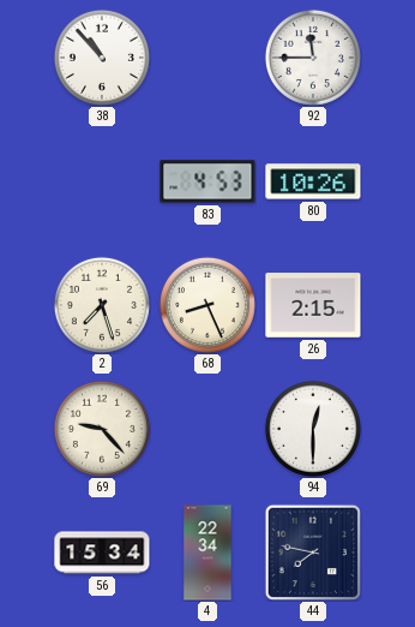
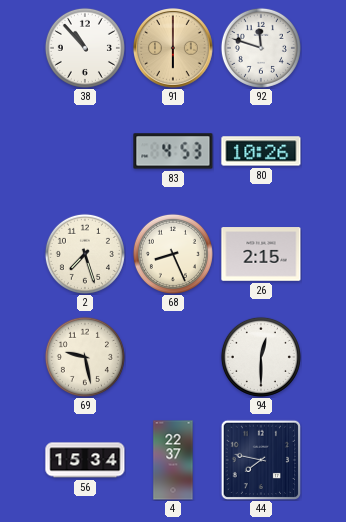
91: none -> 6:00 (174, 49)
92: 11:45 -> 11:48 (261, 48)
69: 9:23 -> 9:28 (85, 357)
4: 22:34 -> 22:37 (173, 460)
